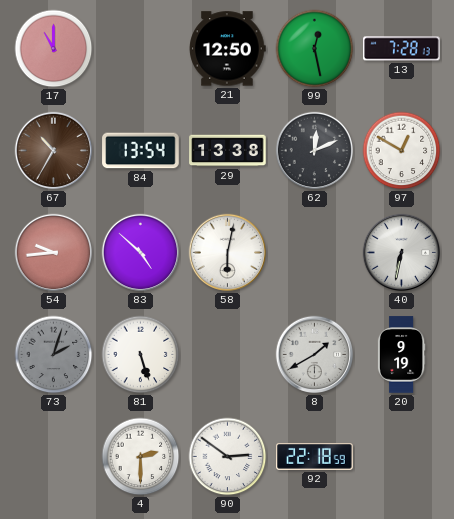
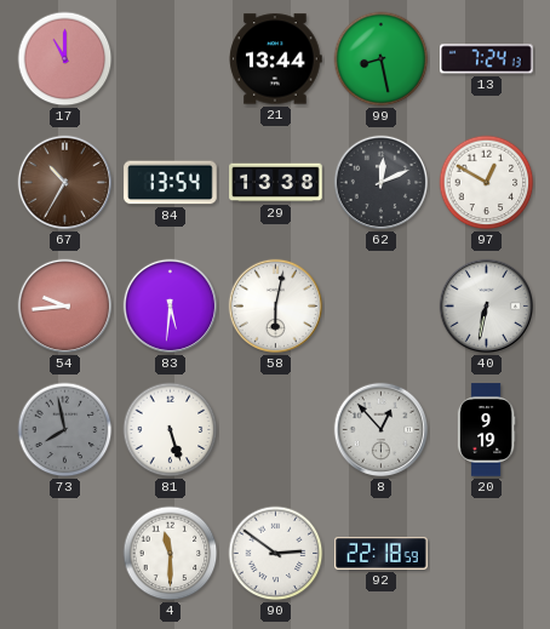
21: 12:50 -> 13:44 (276, 59)
99: 12:28 -> 8:28 (382, 59)
13: 7:28 -> 7:24 (487, 59)
83: 4:52 -> 5:31 (171, 307)
73: 2:03 -> 7:58 (65, 430)
8: 1:40 -> 12:53 (382, 430)
4: 2:30 -> 11:30 (171, 554)
